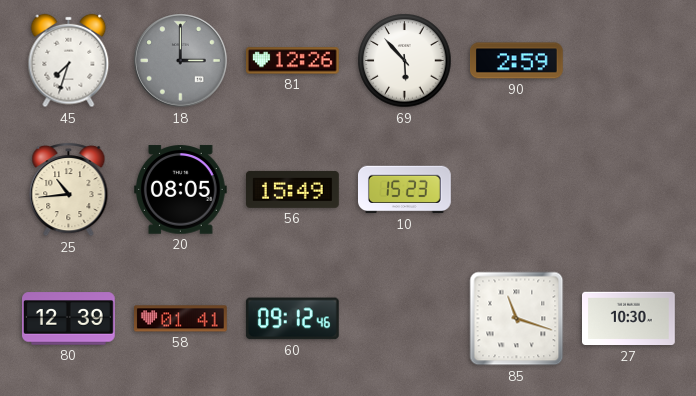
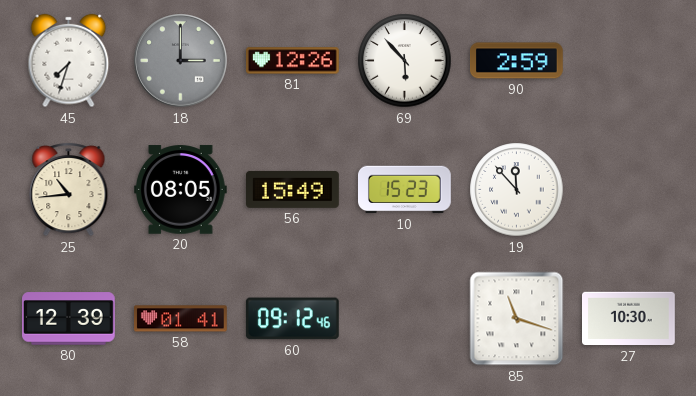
19: none -> 11:53 (517, 190)
